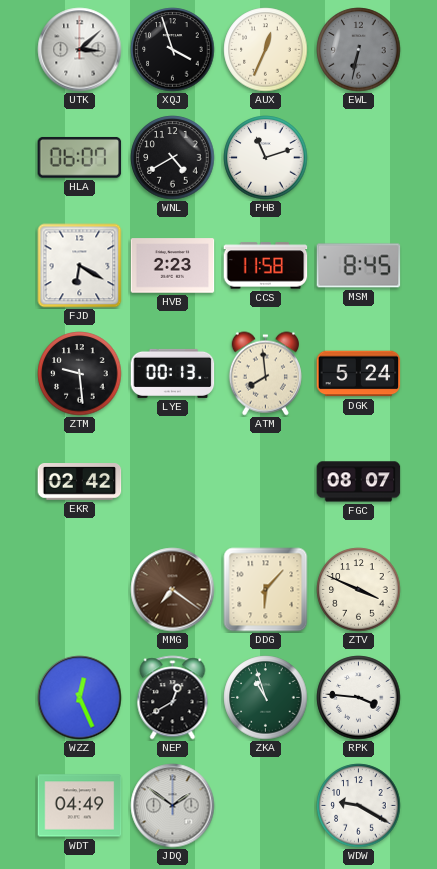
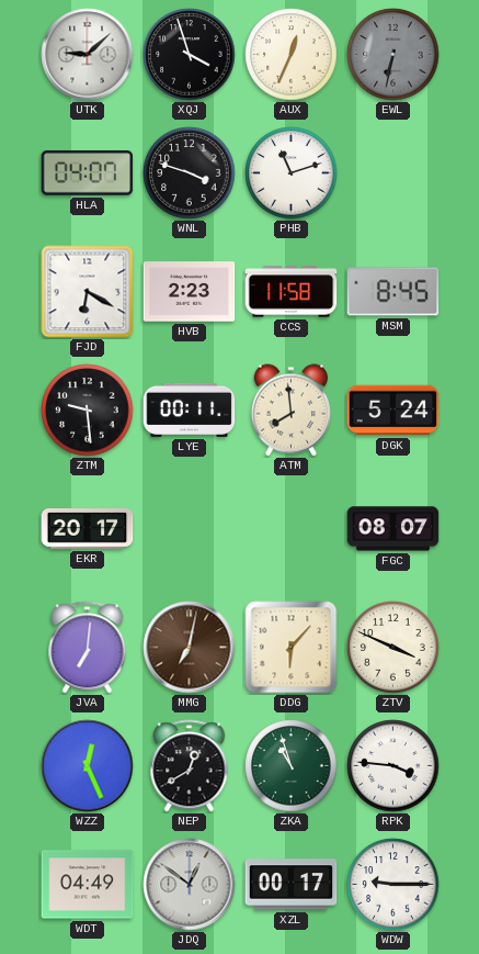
UTK: 3:08 -> 9:08 (88, 55)
HLA: 06:07 -> 04:07 (88, 173)
WNL: 4:40 -> 3:48 (190, 173)
LYE: 00:13 -> 00:11 (190, 409)
EKR: 02:42 -> 20:17 (88, 529)
JVA: none -> 7:01 (88, 648)
MMG: 7:21 -> 7:02 (190, 648)
JDQ: 1:51 -> 12:51 (190, 885)
XZL: none -> 00:17 (292, 885)
WDW: 9:20 -> 9:15 (394, 885)
